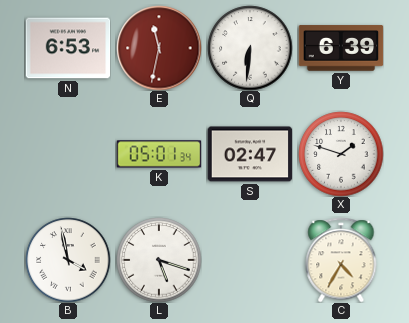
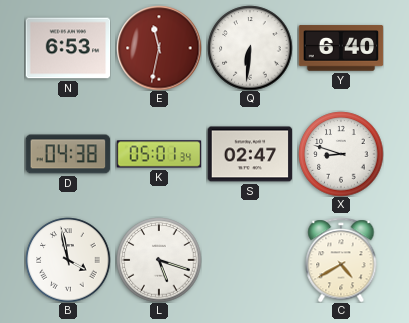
Y: 6:39 -> 6:40 (341, 48)
D: none -> 04:38 (68, 154)
X: 1:48 -> 8:48 (341, 154)
C: 4:35 -> 4:40 (341, 260)
